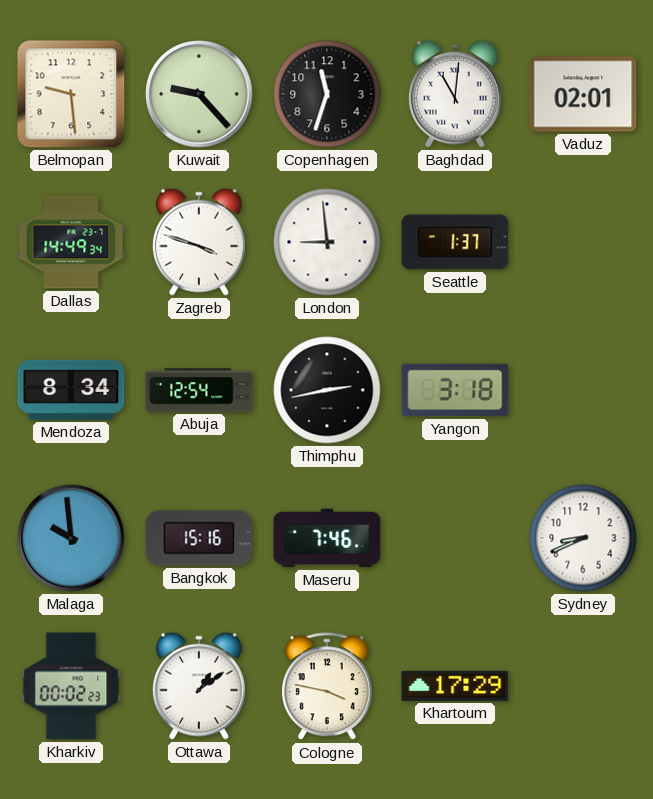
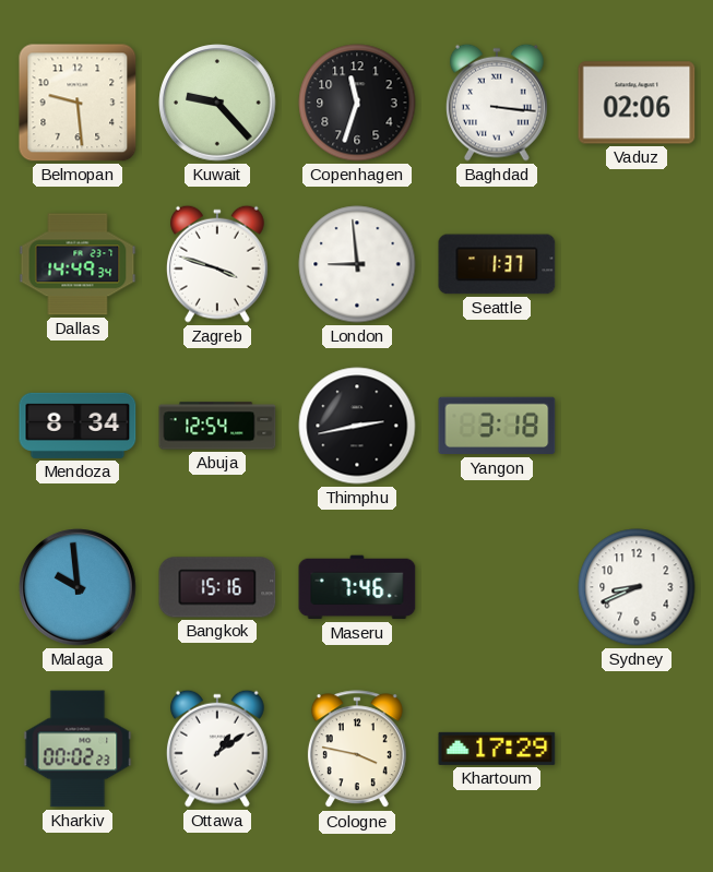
Baghdad: 11:01 -> 3:16 (497, 103)
Vaduz: 02:01 -> 02:06 (637, 103)
